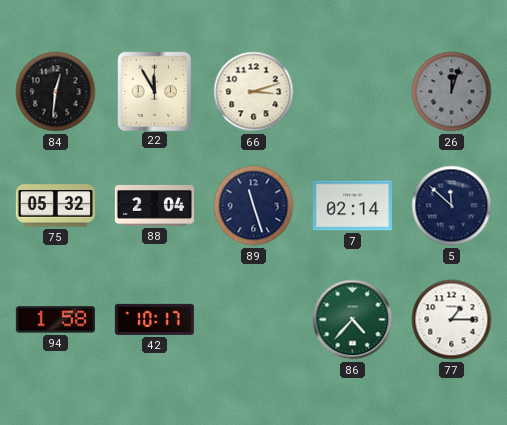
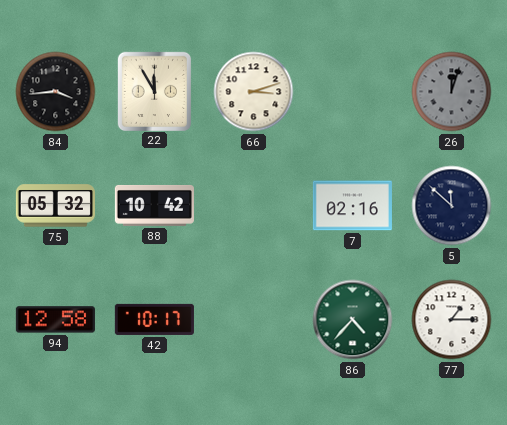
84: 12:31 -> 3:44 (56, 92)
88: 2:04 -> 10:42 (154, 205)
89: 11:27 -> none (254, 206)
7: 02:14 -> 02:16 (352, 206)
94: 1:58 -> 12:58 (55, 320)
